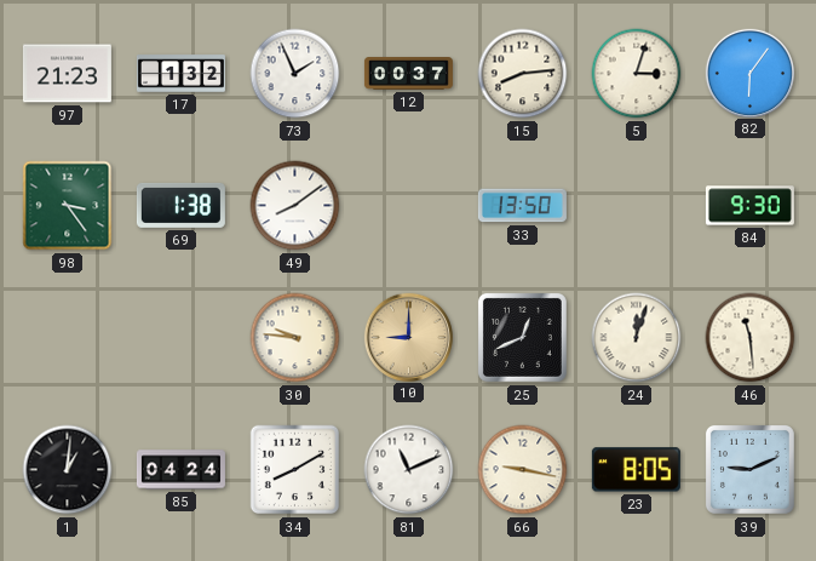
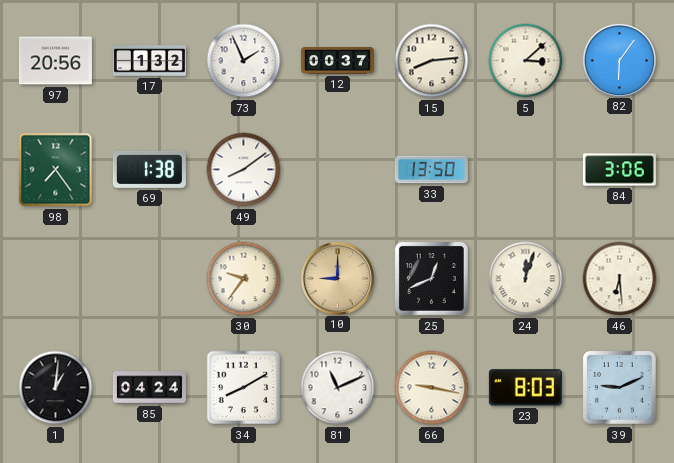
97: 21:23 -> 20:56 (55, 61)
5: 3:03 -> 3:08 (526, 61)
98: 3:24 -> 7:24 (56, 170)
84: 9:30 -> 3:06 (619, 170)
30: 9:46 -> 9:36 (244, 279)
46: 11:29 -> 6:29 (620, 279)
23: 8:05 -> 8:03 (525, 388)
